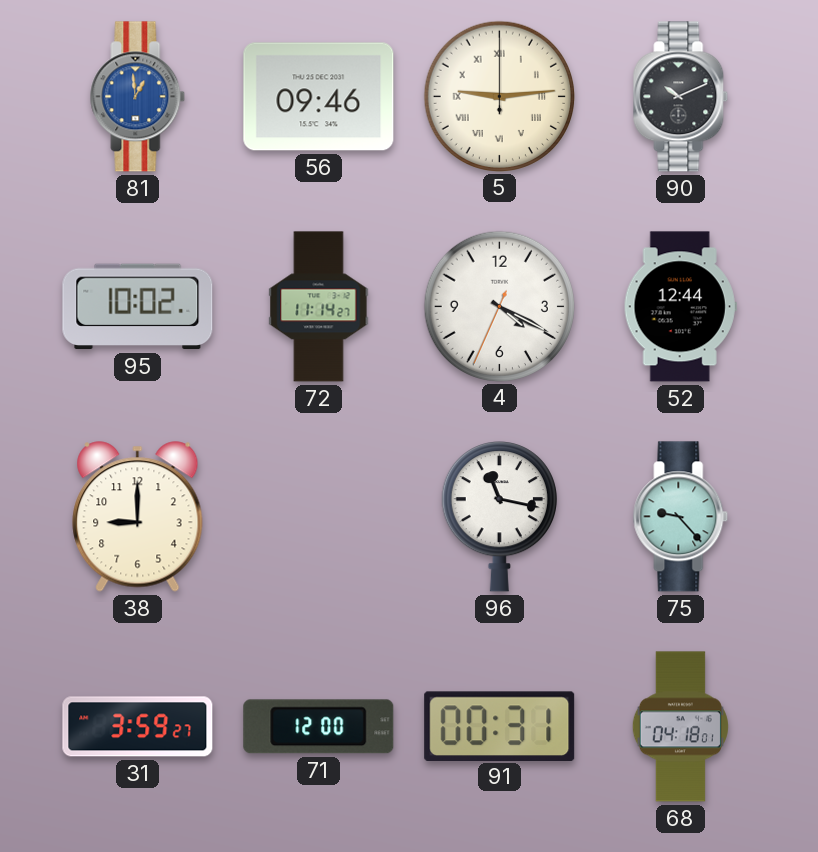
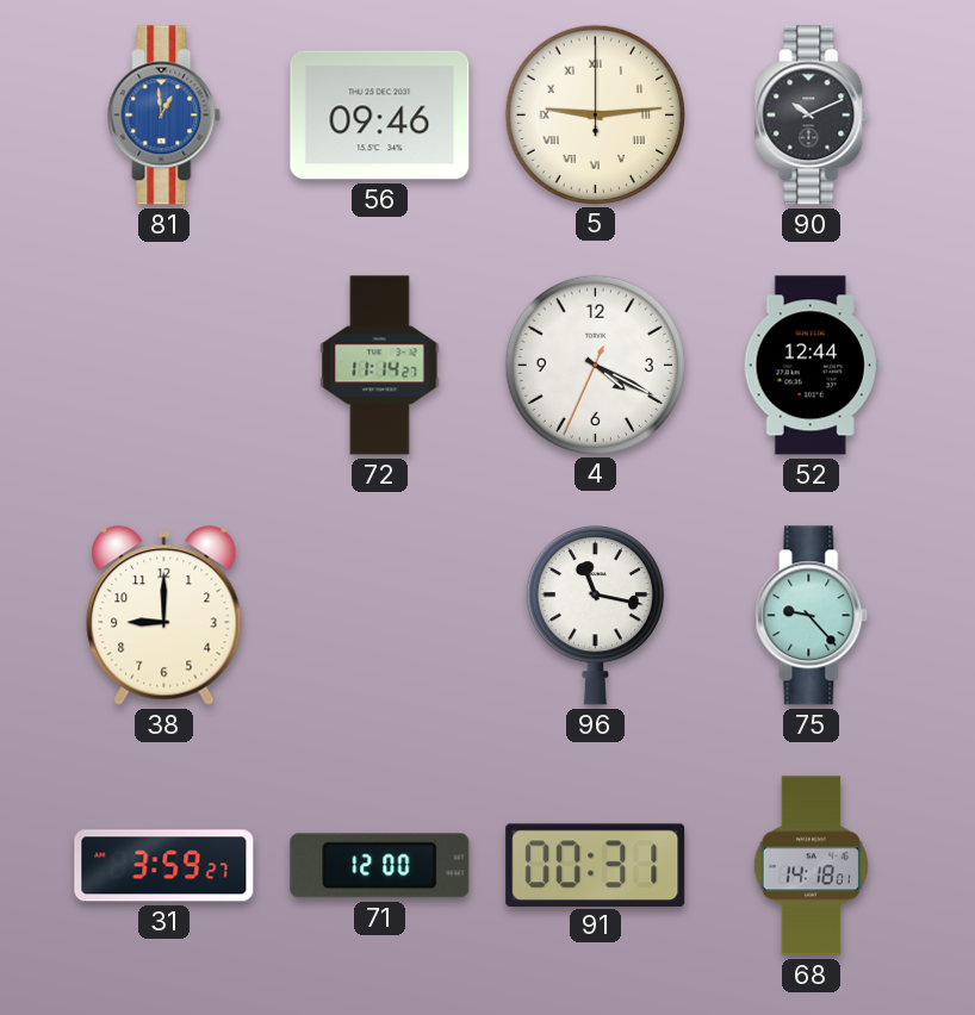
95: 10:02 -> none (138, 307)
68: 04:18 -> 14:18 (811, 866)
